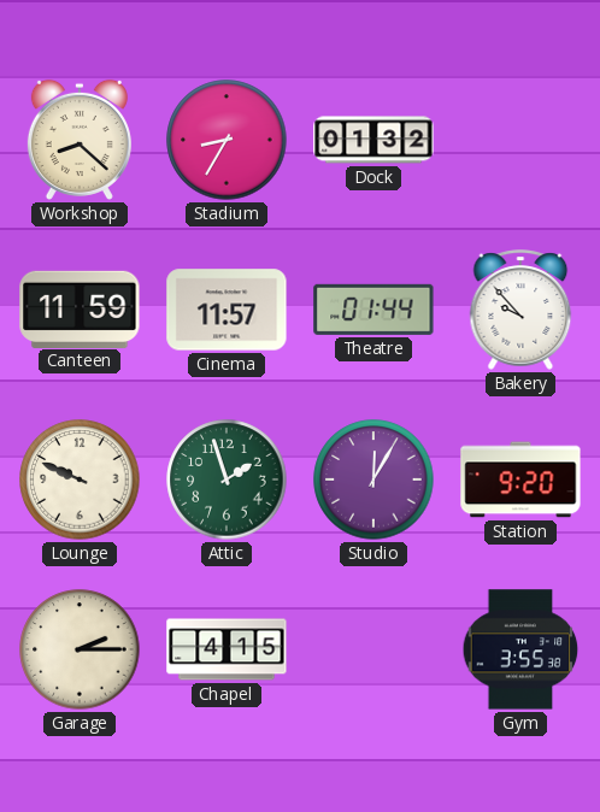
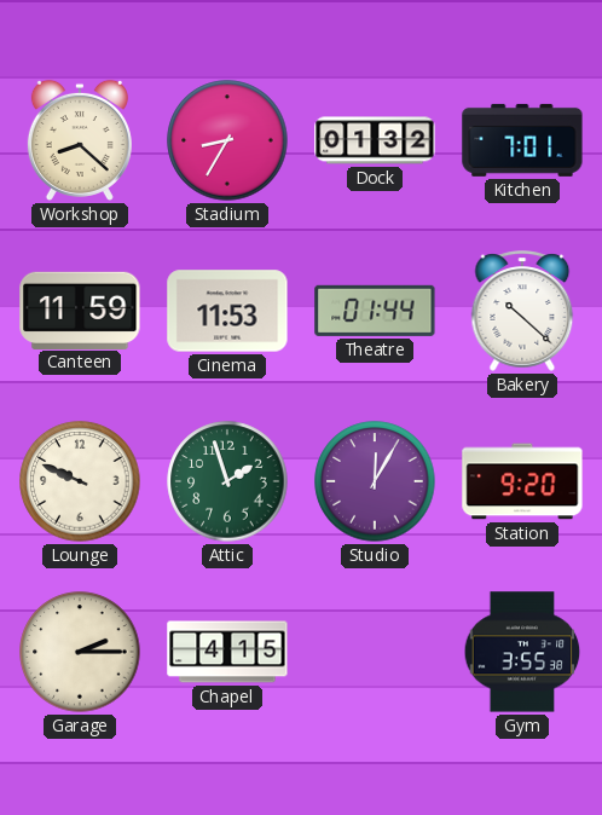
Kitchen: none -> 7:01 (522, 140)
Cinema: 11:57 -> 11:53 (227, 311)
Bakery: 9:53 -> 10:22 (522, 311)
